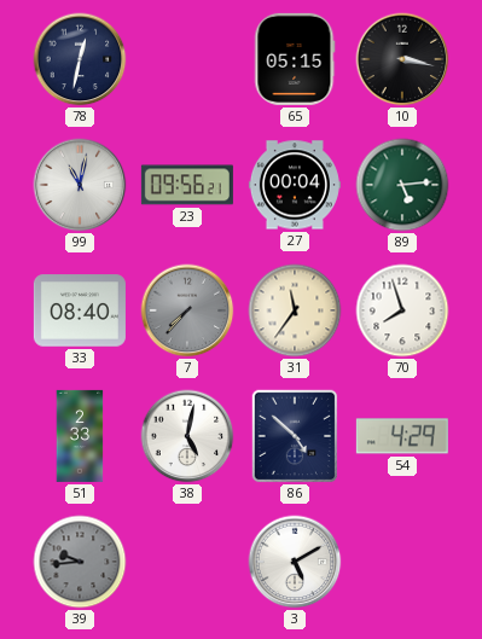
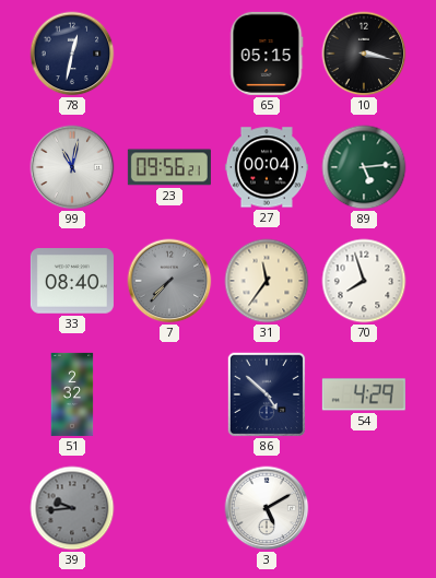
51: 2:33 -> 2:32 (72, 394)
38: 5:02 -> none (187, 436)
